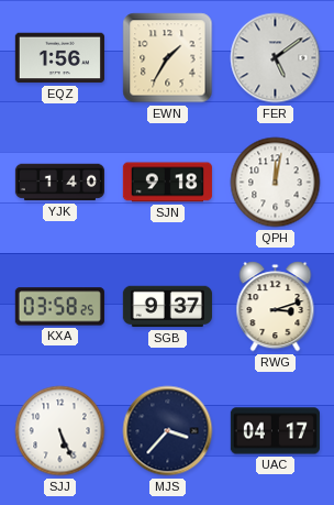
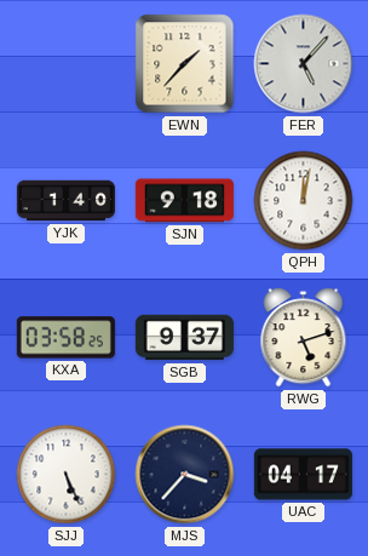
EQZ: 1:56 -> none (59, 58)
EWN: 1:35 -> 1:37 (185, 64)
FER: 5:09 -> 5:07 (304, 64)
RWG: 3:12 -> 5:12 (304, 338)
